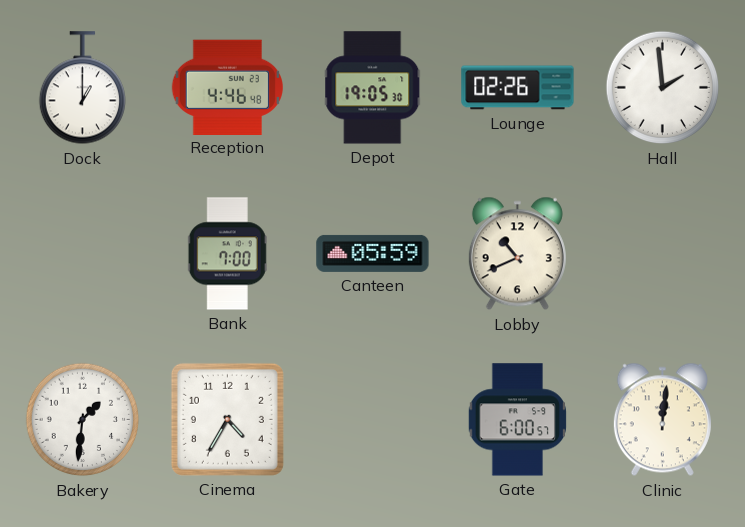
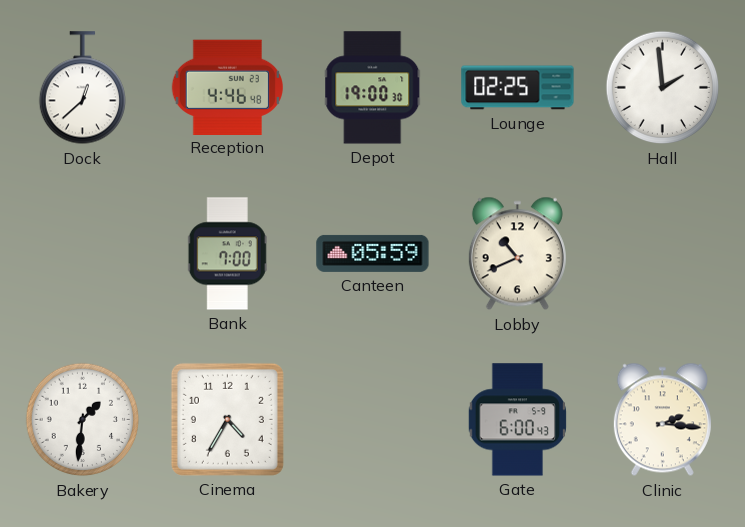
Dock: 1:00 -> 12:38 (82, 88)
Depot: 19:05 -> 19:00 (373, 88)
Lounge: 02:26 -> 02:25 (518, 88)
Gate: 6:00:57 -> 6:00:43 (517, 420)
Clinic: 12:01 -> 2:16 (662, 420)
